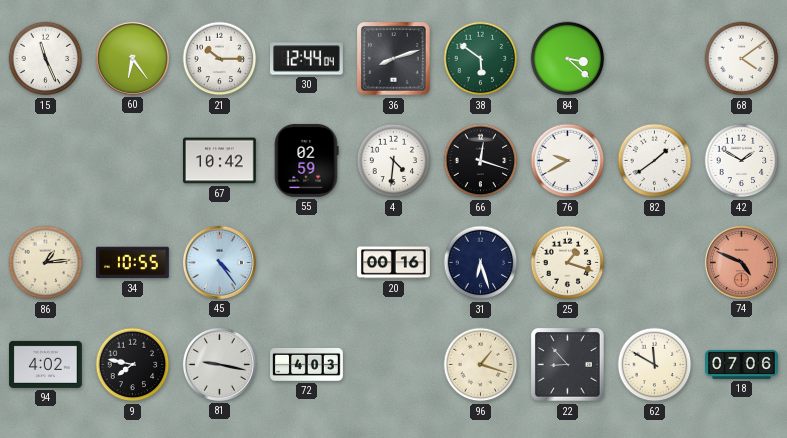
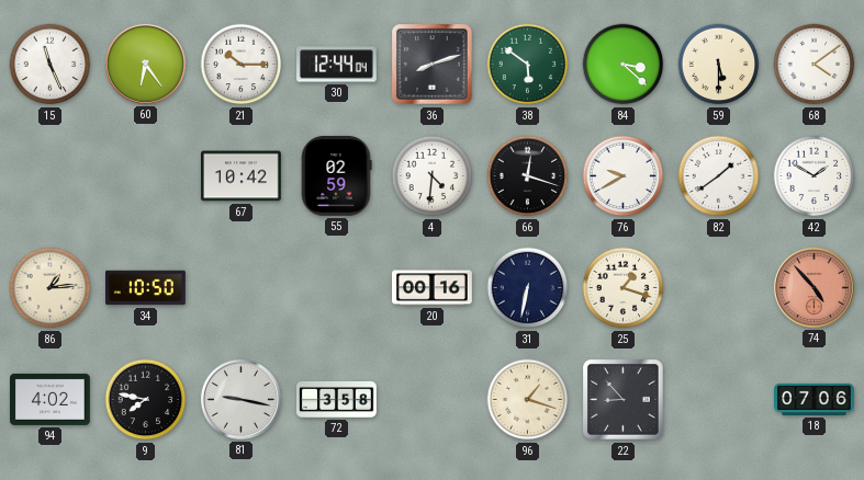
59: none -> 5:30 (719, 65)
34: 10:55 -> 10:50 (146, 288)
45: 4:24 -> none (219, 262)
31: 6:27 -> 6:32 (528, 288)
74: 4:49 -> 4:53 (813, 287)
72: 4:03 -> 3:58 (337, 399)
62: 11:50 -> none (655, 365)
